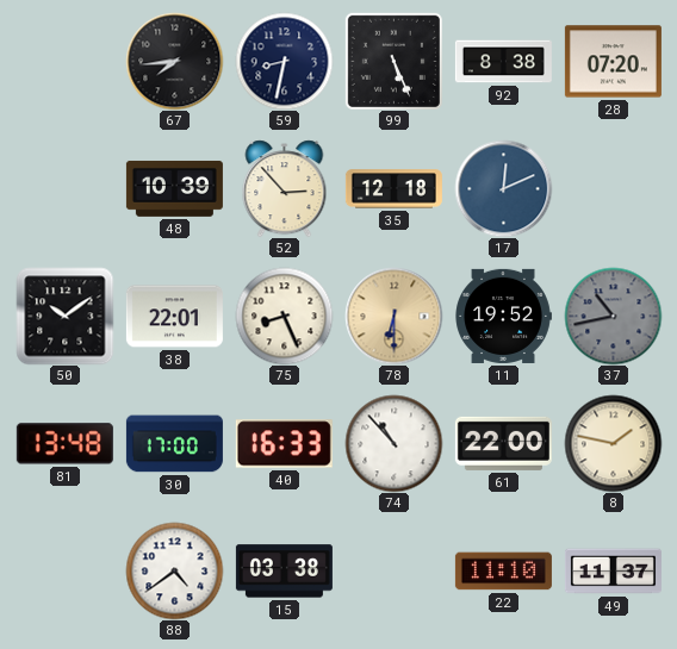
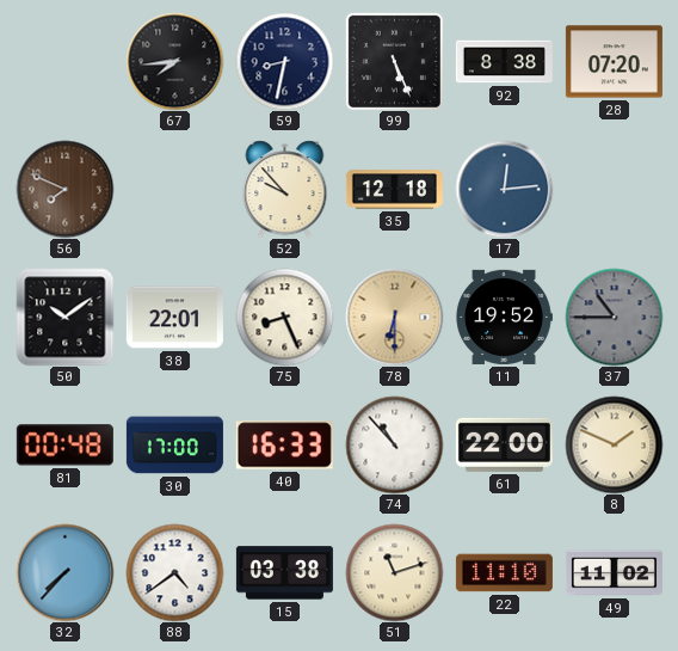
56: none -> 7:49 (64, 189)
48: 10:39 -> none (174, 188)
52: 2:53 -> 9:53 (285, 189)
17: 12:11 -> 12:14 (504, 189)
37: 10:43 -> 10:45 (614, 317)
81: 13:48 -> 00:48 (64, 446)
8: 1:47 -> 1:49 (614, 444)
32: none -> 7:37 (64, 572)
51: none -> 11:12 (394, 572)
49: 11:37 -> 11:02 (614, 573)
